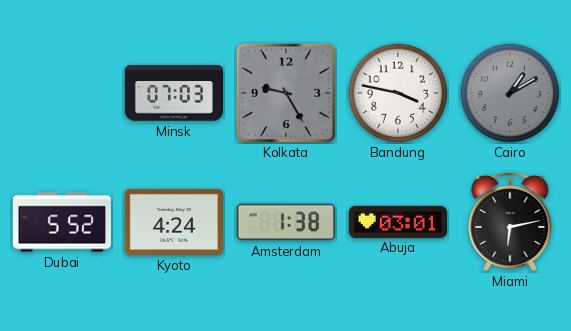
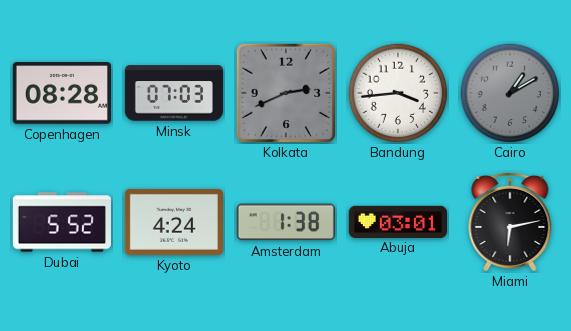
Copenhagen: none -> 08:28 (62, 94)
Kolkata: 9:25 -> 2:41 (286, 93)
Bandung: 3:47 -> 3:44 (398, 93)
